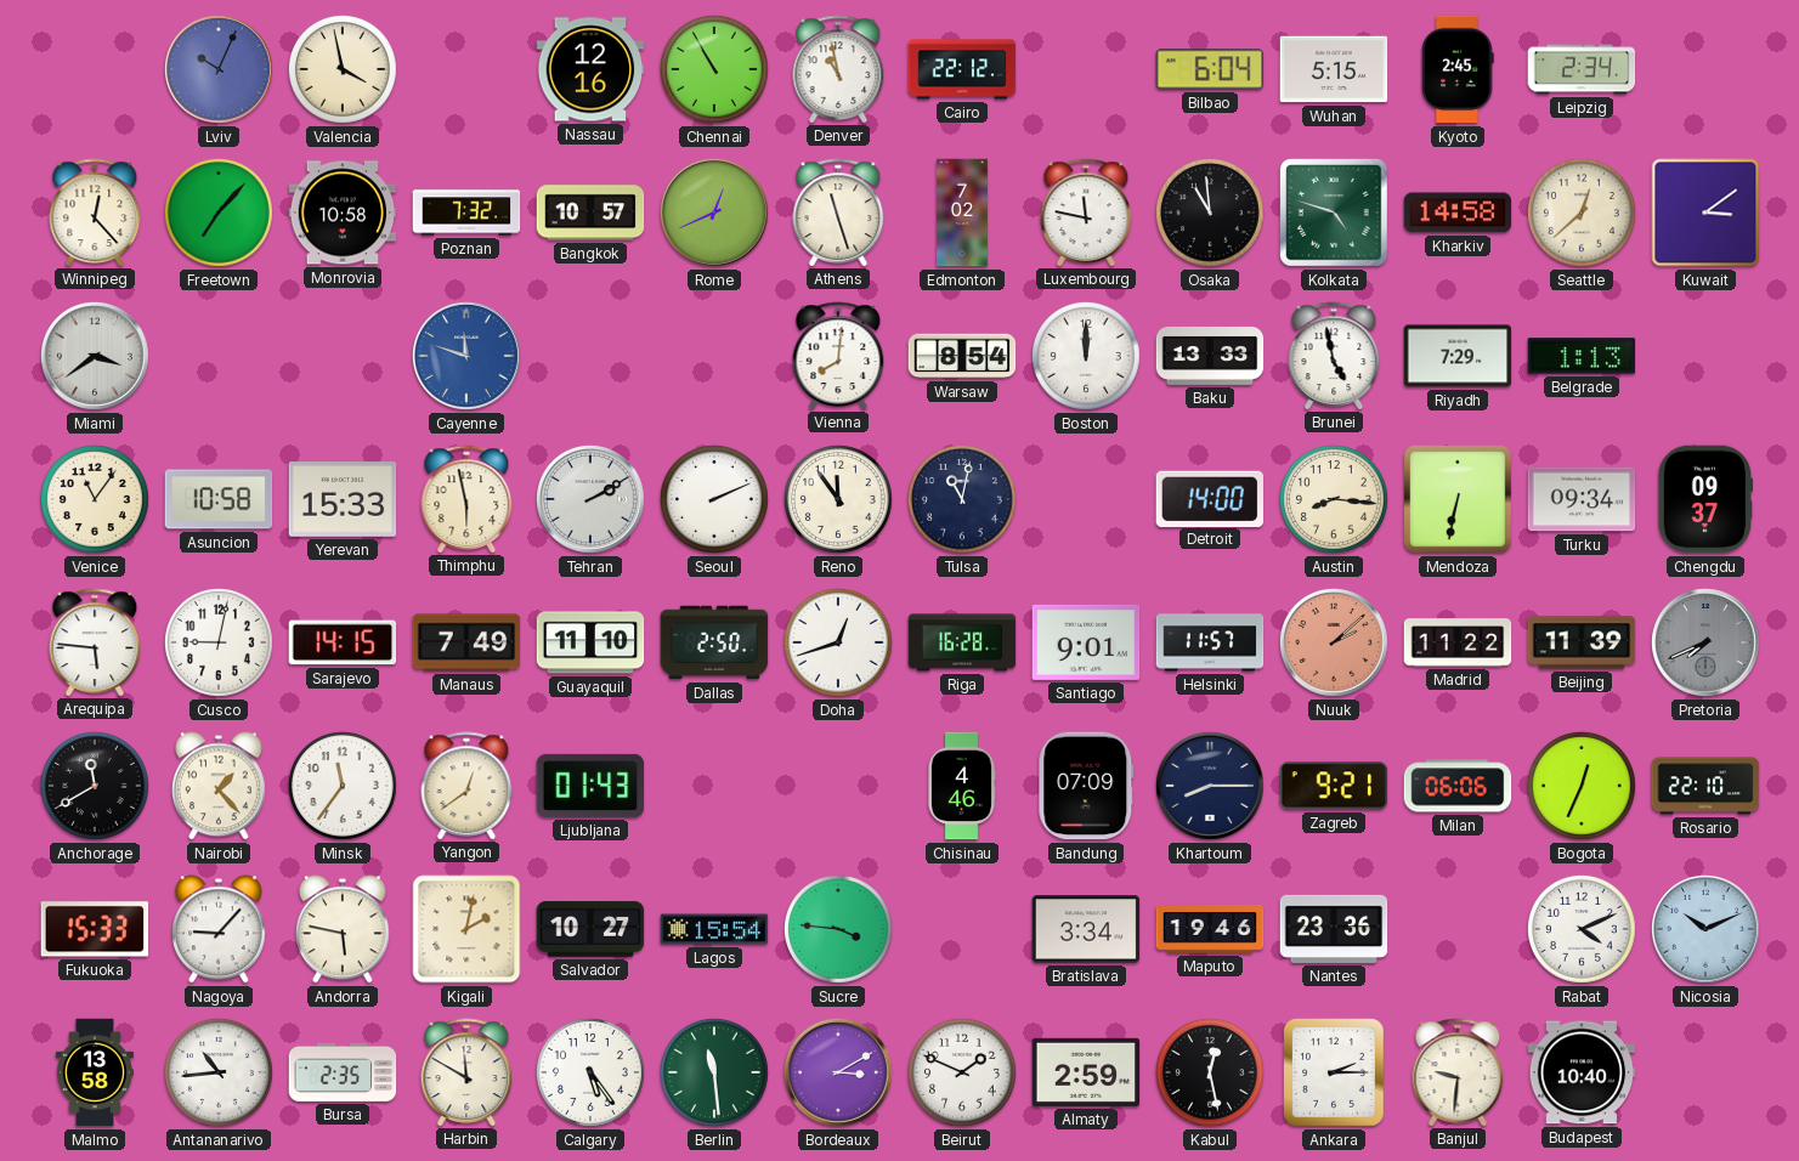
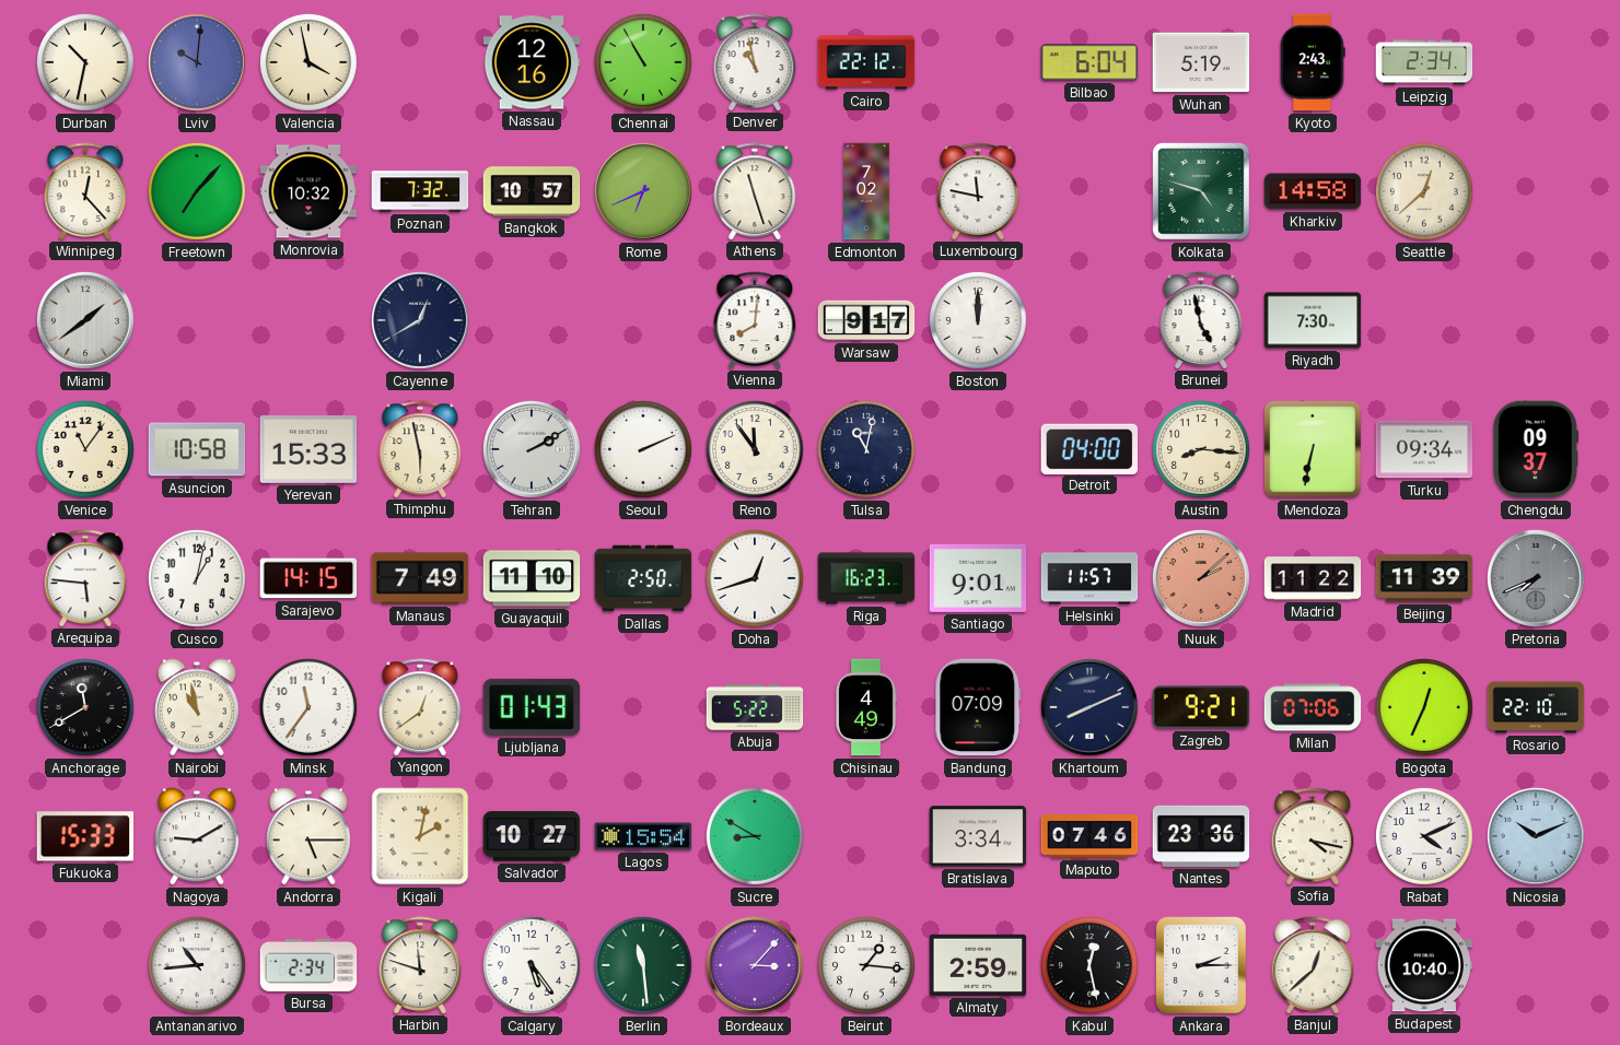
Durban: none -> 10:32 (85, 62)
Lviv: 10:04 -> 10:01 (197, 62)
Wuhan: 5:15 -> 5:19 (1201, 62)
Kyoto: 2:45 -> 2:43 (1313, 62)
Monrovia: 10:58 -> 10:32 (308, 191)
Rome: 12:41 -> 6:41 (643, 191)
Osaka: 10:59 -> none (1210, 213)
Kuwait: 3:09 -> none (1705, 213)
Miami: 3:39 -> 1:39 (85, 320)
Cayenne: 11:48 -> 12:40 (420, 320)
Cayenne dial: blue -> navy (420, 320)
Warsaw: 8:54 -> 9:17 (866, 320)
Baku: 13:33 -> none (1210, 356)
Riyadh: 7:29 -> 7:30 (1313, 320)
Belgrade: 1:13 -> none (1582, 356)
Detroit: 14:00 -> 04:00 (1089, 448)
Cusco: 9:02 -> 1:02 (197, 578)
Riga: 16:28 -> 16:23 (866, 578)
Nairobi: 1:23 -> 10:58 (198, 707)
Abuja: none -> 5:22 (755, 707)
Chisinau: 4:46 -> 4:49 (866, 707)
Khartoum: 8:15 -> 8:11 (1089, 707)
Milan: 06:06 -> 07:06 (1313, 707)
Nagoya: 9:07 -> 9:10 (198, 836)
Andorra: 5:47 -> 5:15 (310, 836)
Sucre: 3:46 -> 8:50 (755, 836)
Maputo: 19:46 -> 07:46 (1089, 836)
Sofia: none -> 4:17 (1313, 836)
Malmo: 13:58 -> none (95, 1072)
Bursa: 2:35 -> 2:34 (308, 965)
Harbin: 11:50 -> 11:48 (420, 965)
Bordeaux: 3:10 -> 3:07 (755, 965)
Beirut: 1:49 -> 1:16 (866, 965)
Banjul: 9:31 -> 12:38 (1313, 965)
